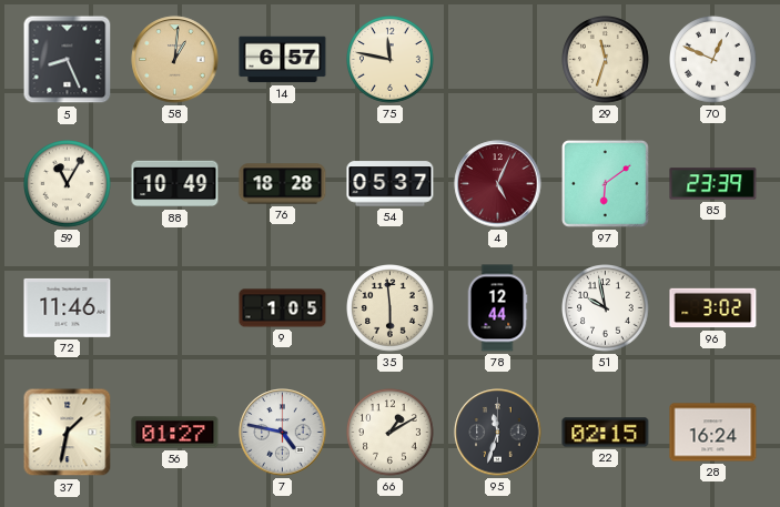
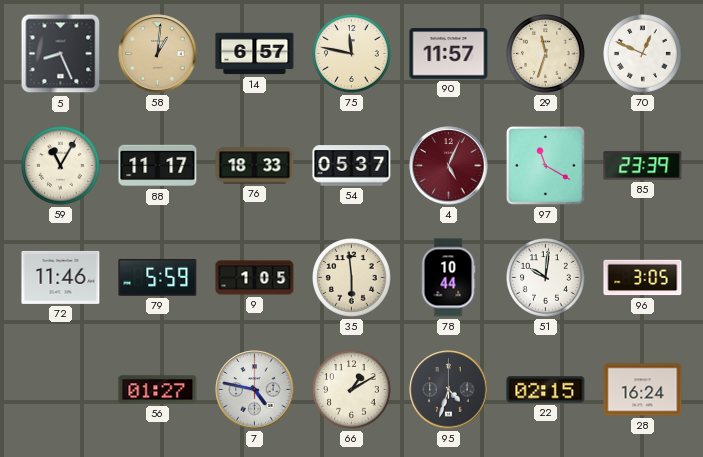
90: none -> 11:57 (449, 54)
88: 10:49 -> 11:17 (158, 166)
76: 18:28 -> 18:33 (255, 166)
97: 6:09 -> 11:20 (546, 166)
79: none -> 5:59 (158, 277)
78: 12:44 -> 10:44 (448, 278)
51: 9:58 -> 10:01 (546, 278)
96: 3:02 -> 3:05 (643, 278)
37: 1:32 -> none (68, 433)
95: 11:33 -> 4:33 (449, 390)
